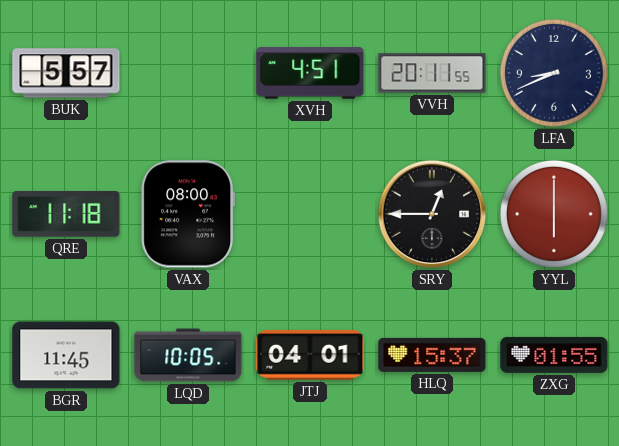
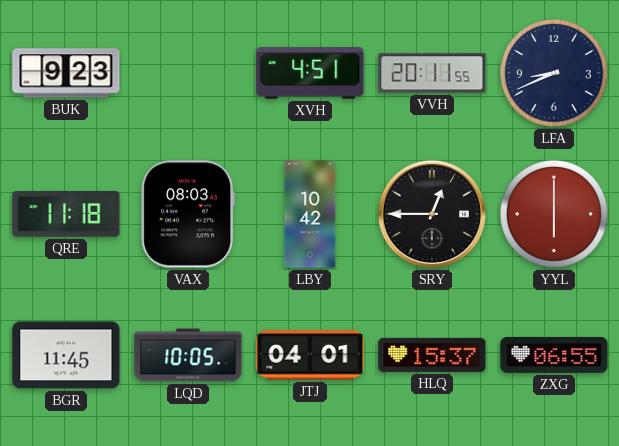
BUK: 5:57 -> 9:23 (66, 73)
VAX: 08:00 -> 08:03 (188, 214)
LBY: none -> 10:42 (310, 214)
ZXG: 01:55 -> 06:55 (554, 355)
